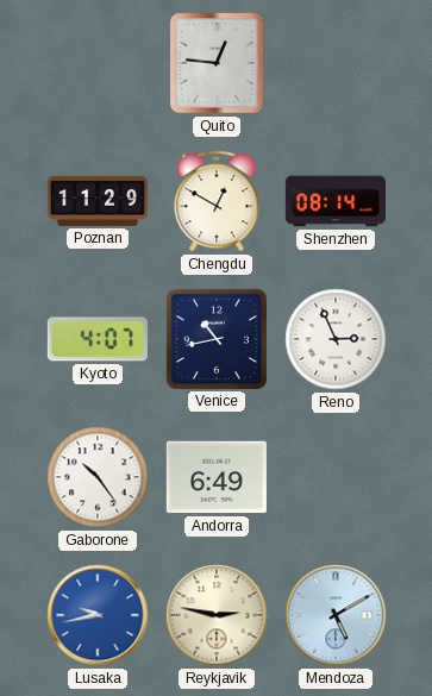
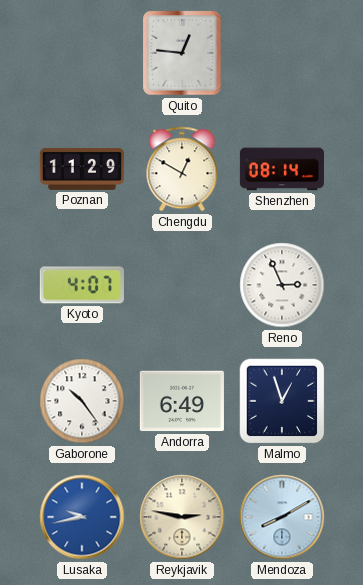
Venice: 10:43 -> none (217, 339)
Malmo: none -> 12:57 (282, 401)
Mendoza: 5:10 -> 8:10 (282, 517)
